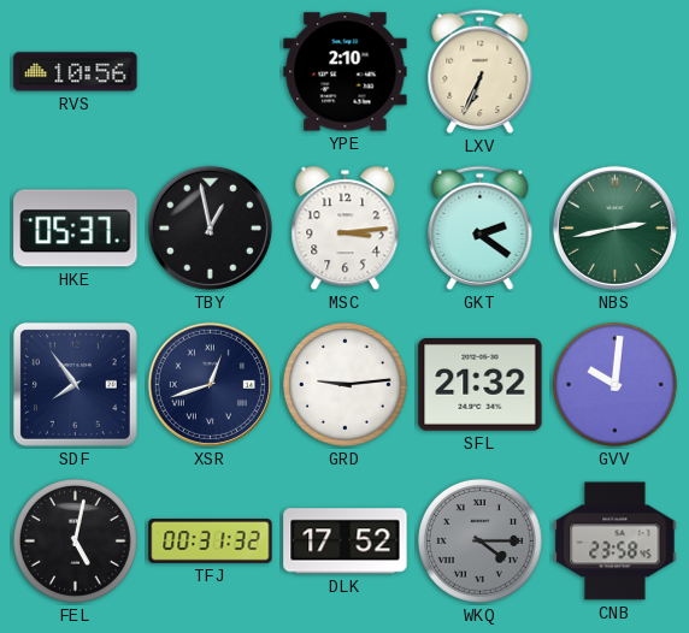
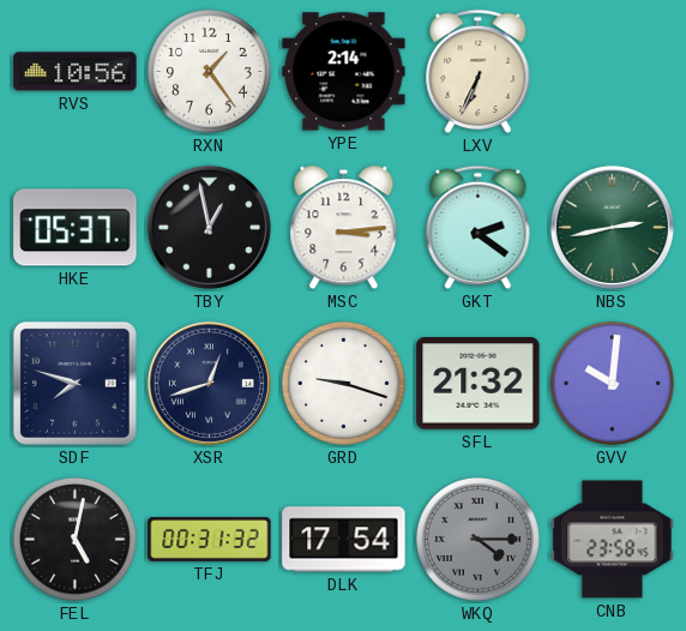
RXN: none -> 1:24 (209, 71)
YPE: 2:10 -> 2:14 (344, 72)
SDF: 7:54 -> 7:48 (74, 383)
GRD: 9:14 -> 9:18 (343, 383)
DLK: 17:52 -> 17:54 (344, 540)
